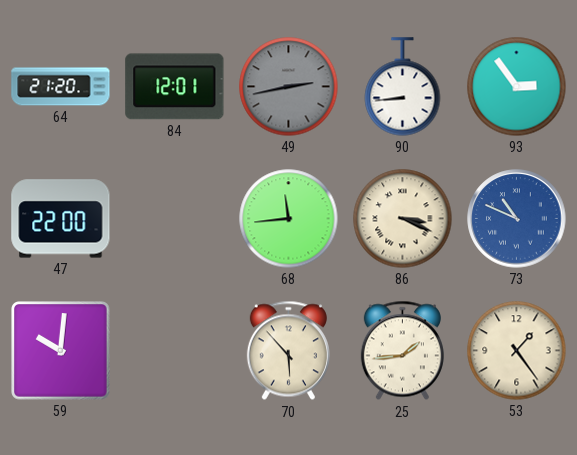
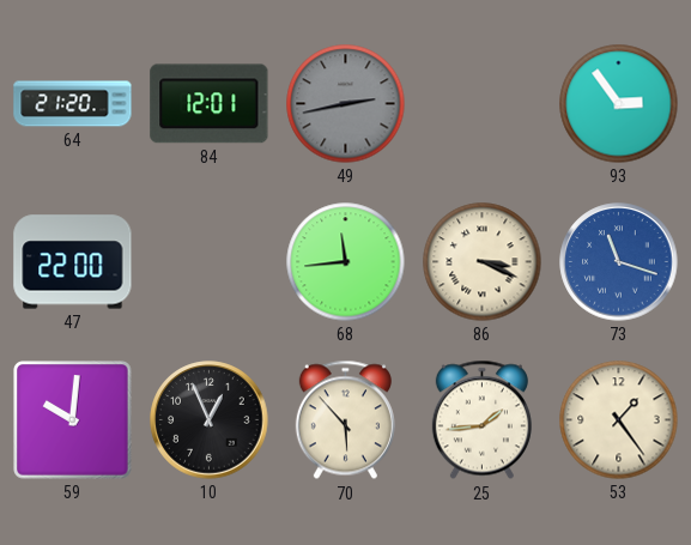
90: 8:44 -> none (403, 87)
73: 10:49 -> 11:18 (619, 262)
10: none -> 12:56 (210, 420)
